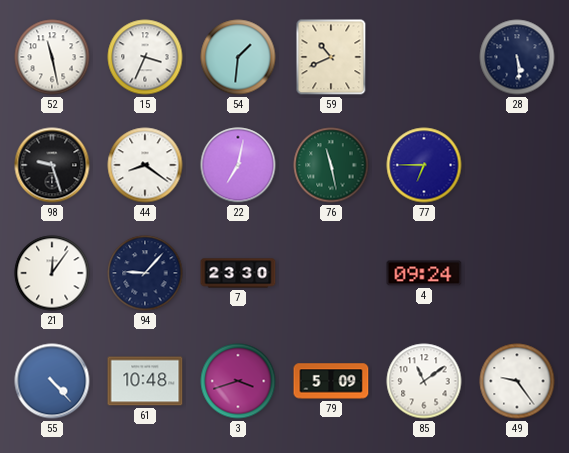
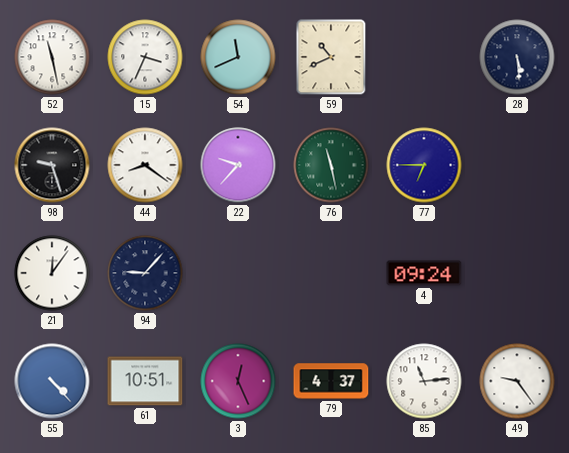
54: 1:31 -> 11:41 (238, 57)
22: 7:02 -> 9:37 (238, 165)
7: 23:30 -> none (238, 273)
61: 10:48 -> 10:51 (145, 381)
3: 3:42 -> 12:26 (238, 381)
79: 5:09 -> 4:37 (331, 381)
85: 11:09 -> 11:14 (424, 381)
